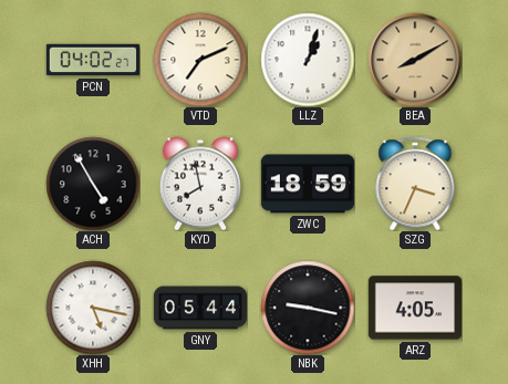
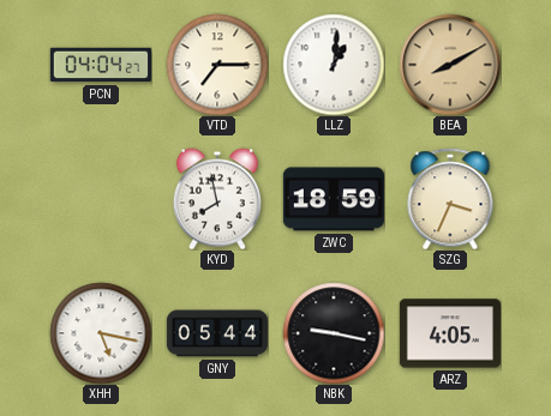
PCN: 04:02 -> 04:04 (100, 65)
VTD: 7:11 -> 7:15 (217, 65)
LLZ: 1:03 -> 1:01 (334, 65)
ACH: 4:55 -> none (93, 184)
